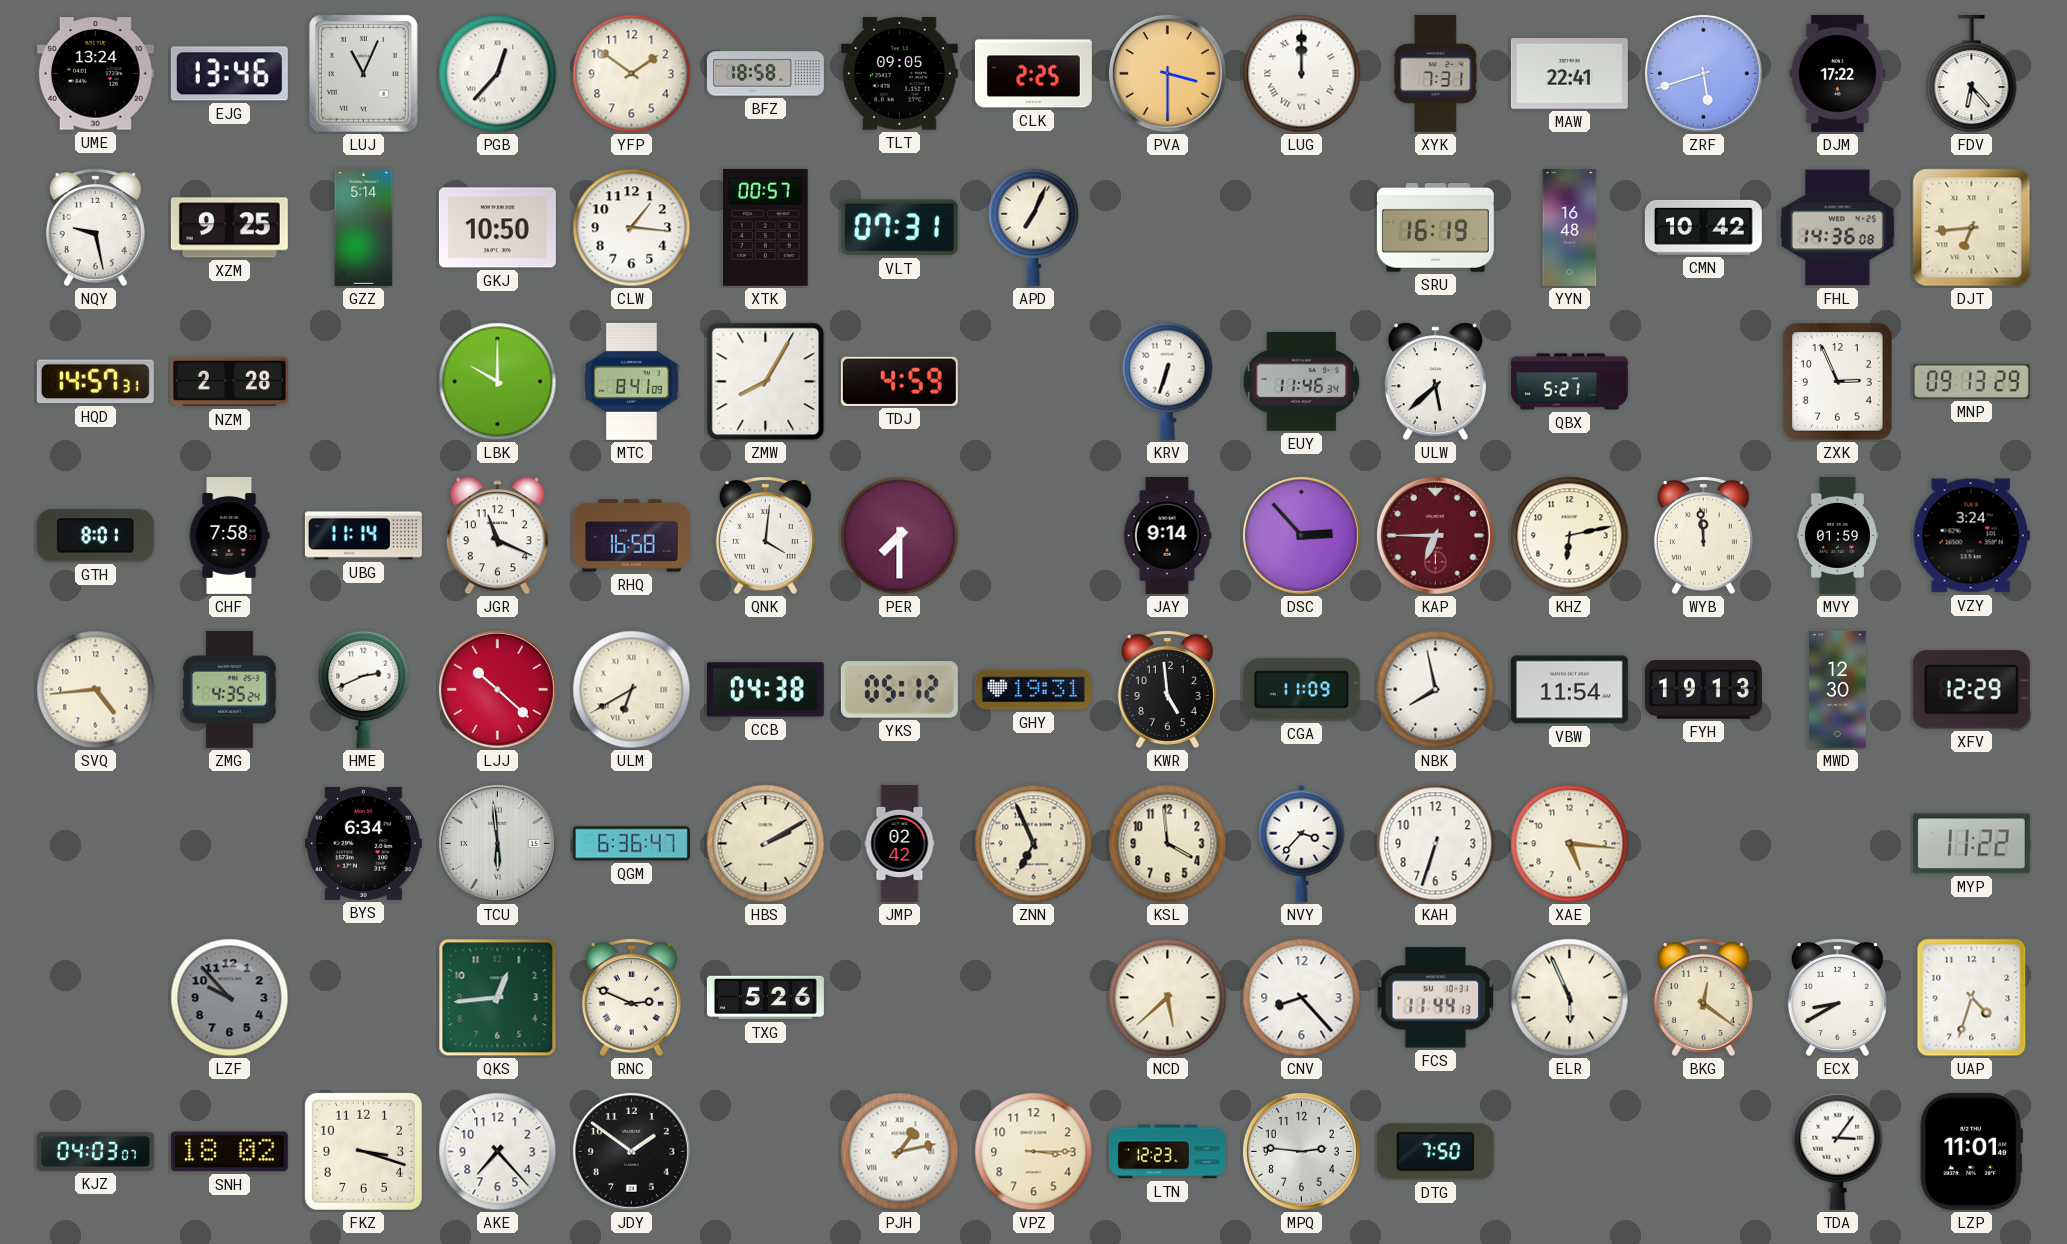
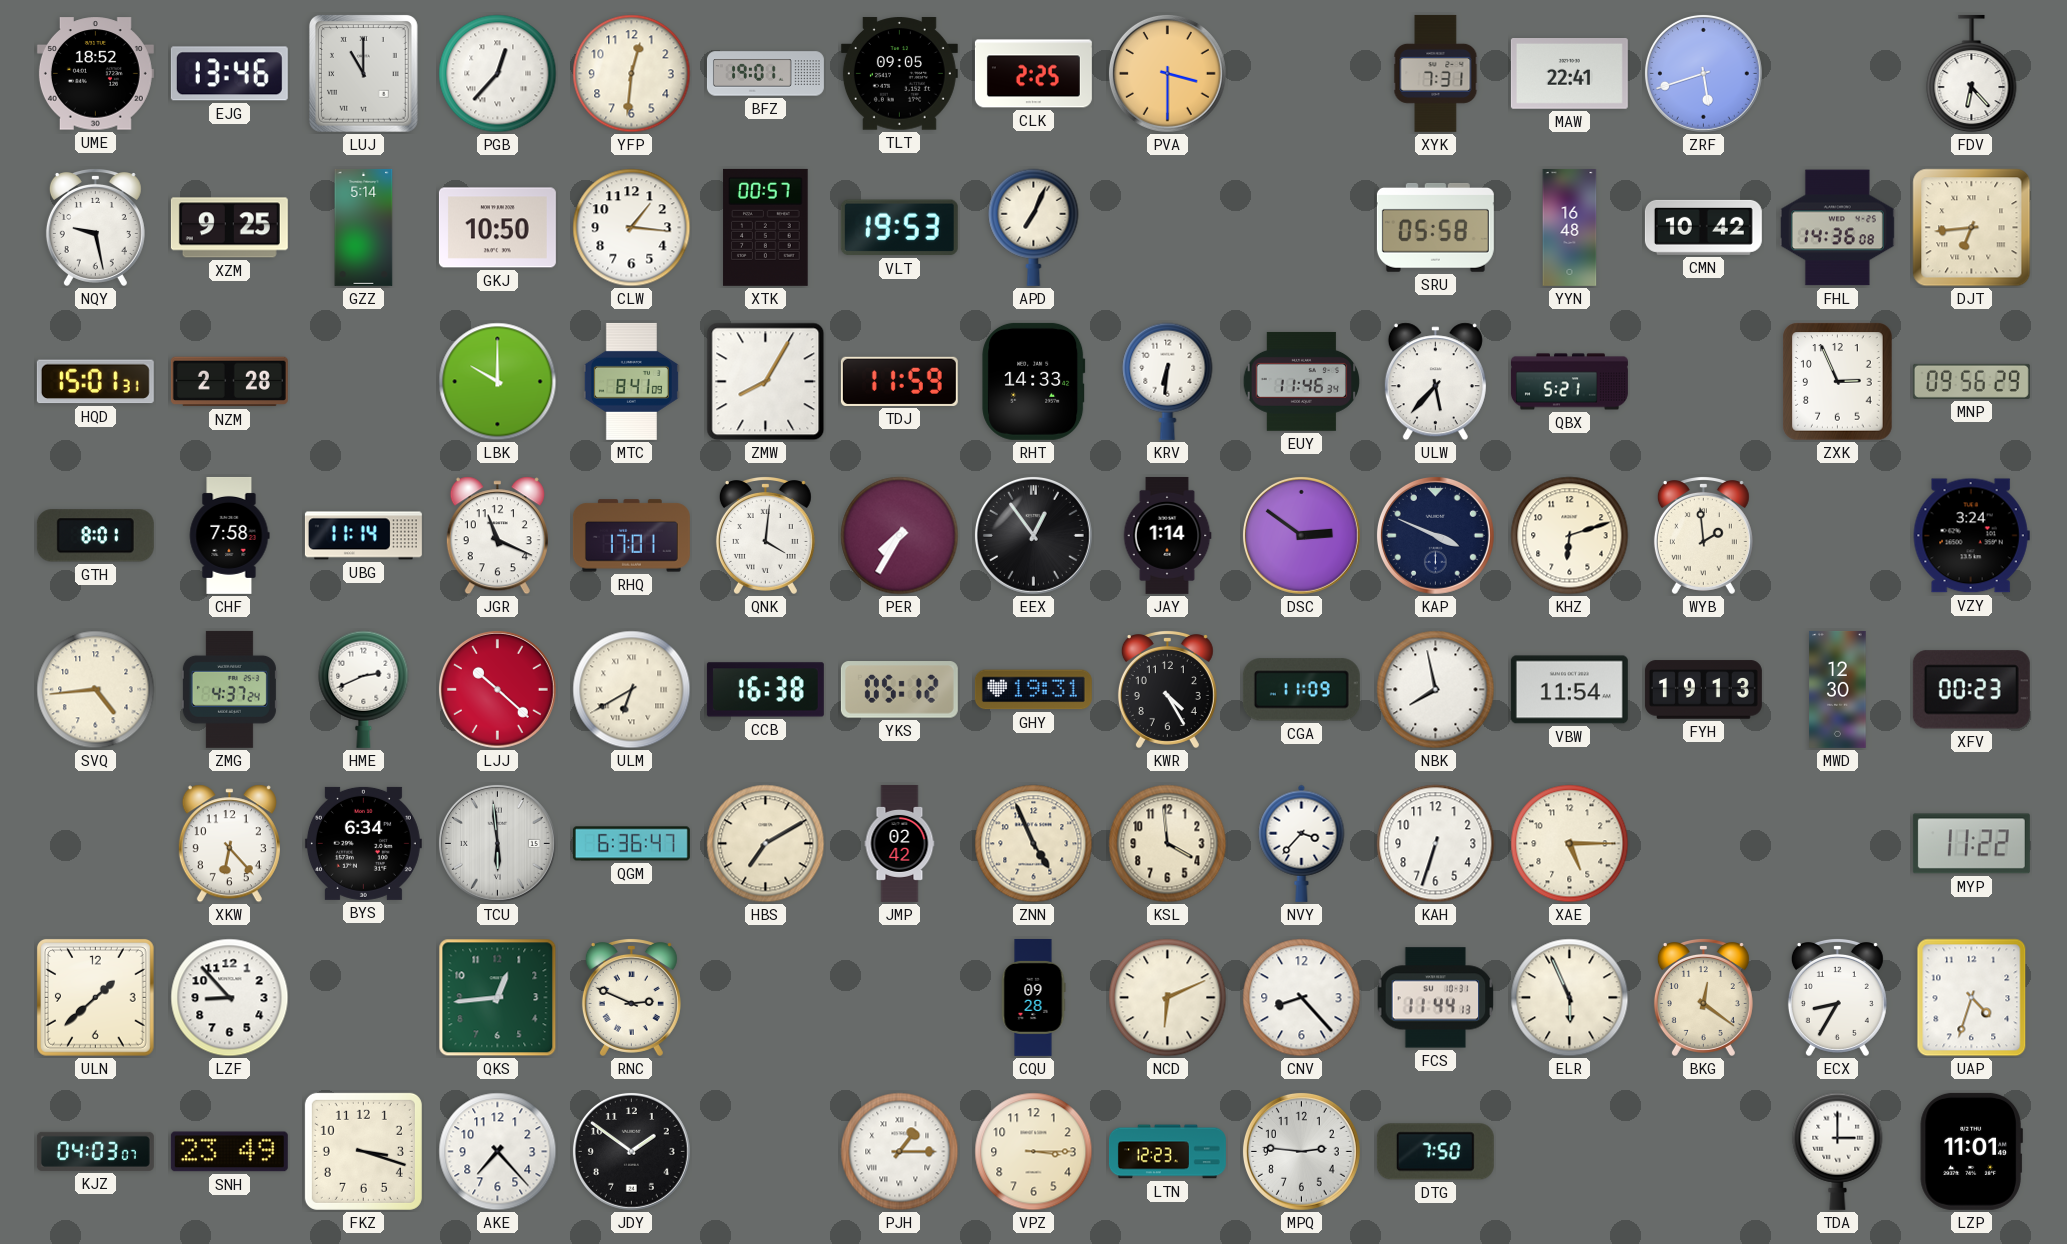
UME: 13:24 -> 18:52 (95, 74)
LUJ: 11:04 -> 11:00 (363, 73)
YFP: 1:51 -> 12:31 (632, 74)
BFZ: 18:58 -> 19:01 (765, 74)
LUG: 12:00 -> none (1302, 74)
DJM: 17:22 -> none (1838, 73)
VLT: 07:31 -> 19:53 (899, 228)
SRU: 16:19 -> 05:58 (1435, 227)
HQD: 14:57 -> 15:01 (95, 382)
TDJ: 4:59 -> 11:59 (899, 381)
RHT: none -> 14:33 (1034, 381)
KRV: 6:33 -> 6:31 (1168, 381)
ULW: 5:38 -> 5:37 (1435, 382)
MNP: 09:13 -> 09:56 (1971, 381)
RHQ: 16:58 -> 17:01 (631, 536)
PER: 7:30 -> 7:35 (900, 536)
EEX: none -> 12:54 (1033, 535)
JAY: 9:14 -> 1:14 (1167, 535)
DSC: 2:53 -> 2:51 (1301, 535)
KAP: 6:45 -> 3:49 (1435, 535)
KAP dial: burgundy -> navy (1435, 535)
KHZ: 6:13 -> 6:12 (1570, 536)
WYB: 11:59 -> 1:59 (1703, 536)
MVY: 01:59 -> none (1837, 535)
ZMG: 4:35 -> 4:37 (229, 689)
CCB: 04:38 -> 16:38 (765, 690)
KWR: 4:59 -> 4:25 (1167, 690)
XFV: 12:29 -> 00:23 (1971, 690)
XKW: none -> 6:23 (229, 844)
HBS: 2:10 -> 7:10 (766, 844)
ZNN: 6:56 -> 4:56 (1034, 844)
XAE: 5:16 -> 5:15 (1570, 844)
ULN: none -> 1:38 (95, 997)
LZF: 9:53 -> 8:53 (230, 998)
LZF dial: grey -> white (230, 998)
TXG: 5:26 -> none (765, 998)
CQU: none -> 09:28 (1033, 997)
NCD: 5:38 -> 6:11 (1168, 998)
ECX: 8:40 -> 8:35 (1837, 998)
SNH: 18:02 -> 23:49 (229, 1152)
PJH: 1:13 -> 1:15 (900, 1152)
TDA: 3:06 -> 3:00 (1838, 1151)
